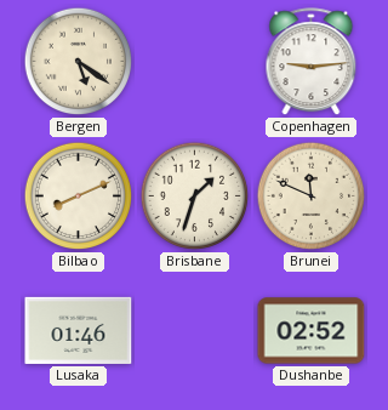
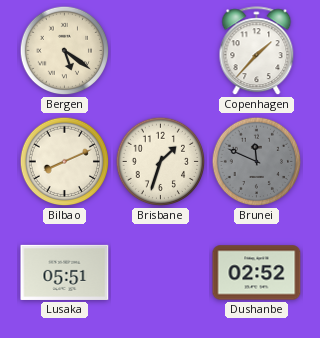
Copenhagen: 9:14 -> 1:37 (257, 51)
Brunei dial: cream -> grey (257, 162)
Lusaka: 01:46 -> 05:51 (65, 272)
